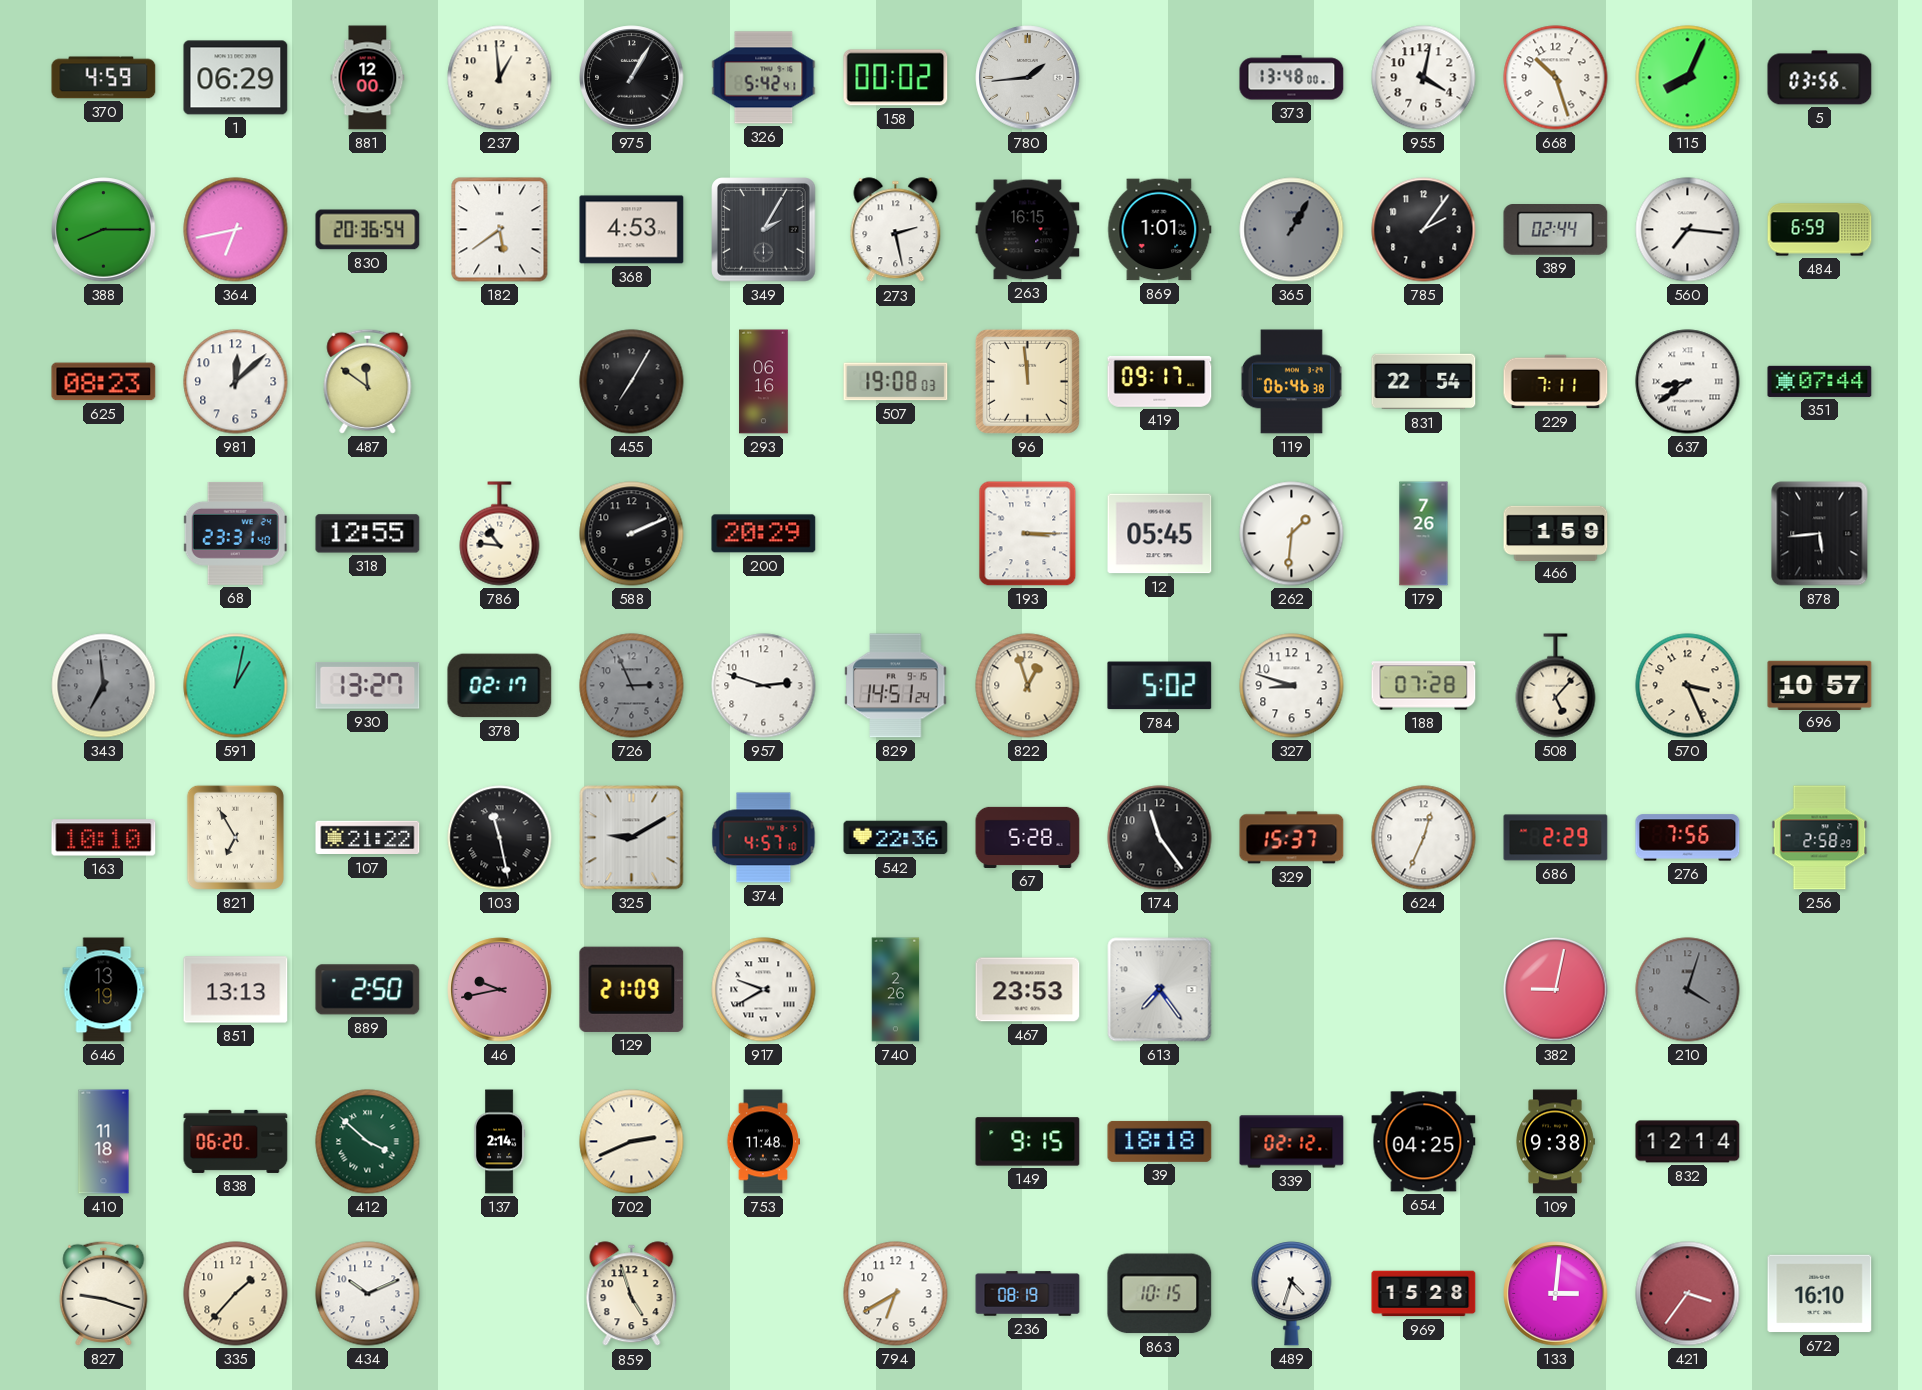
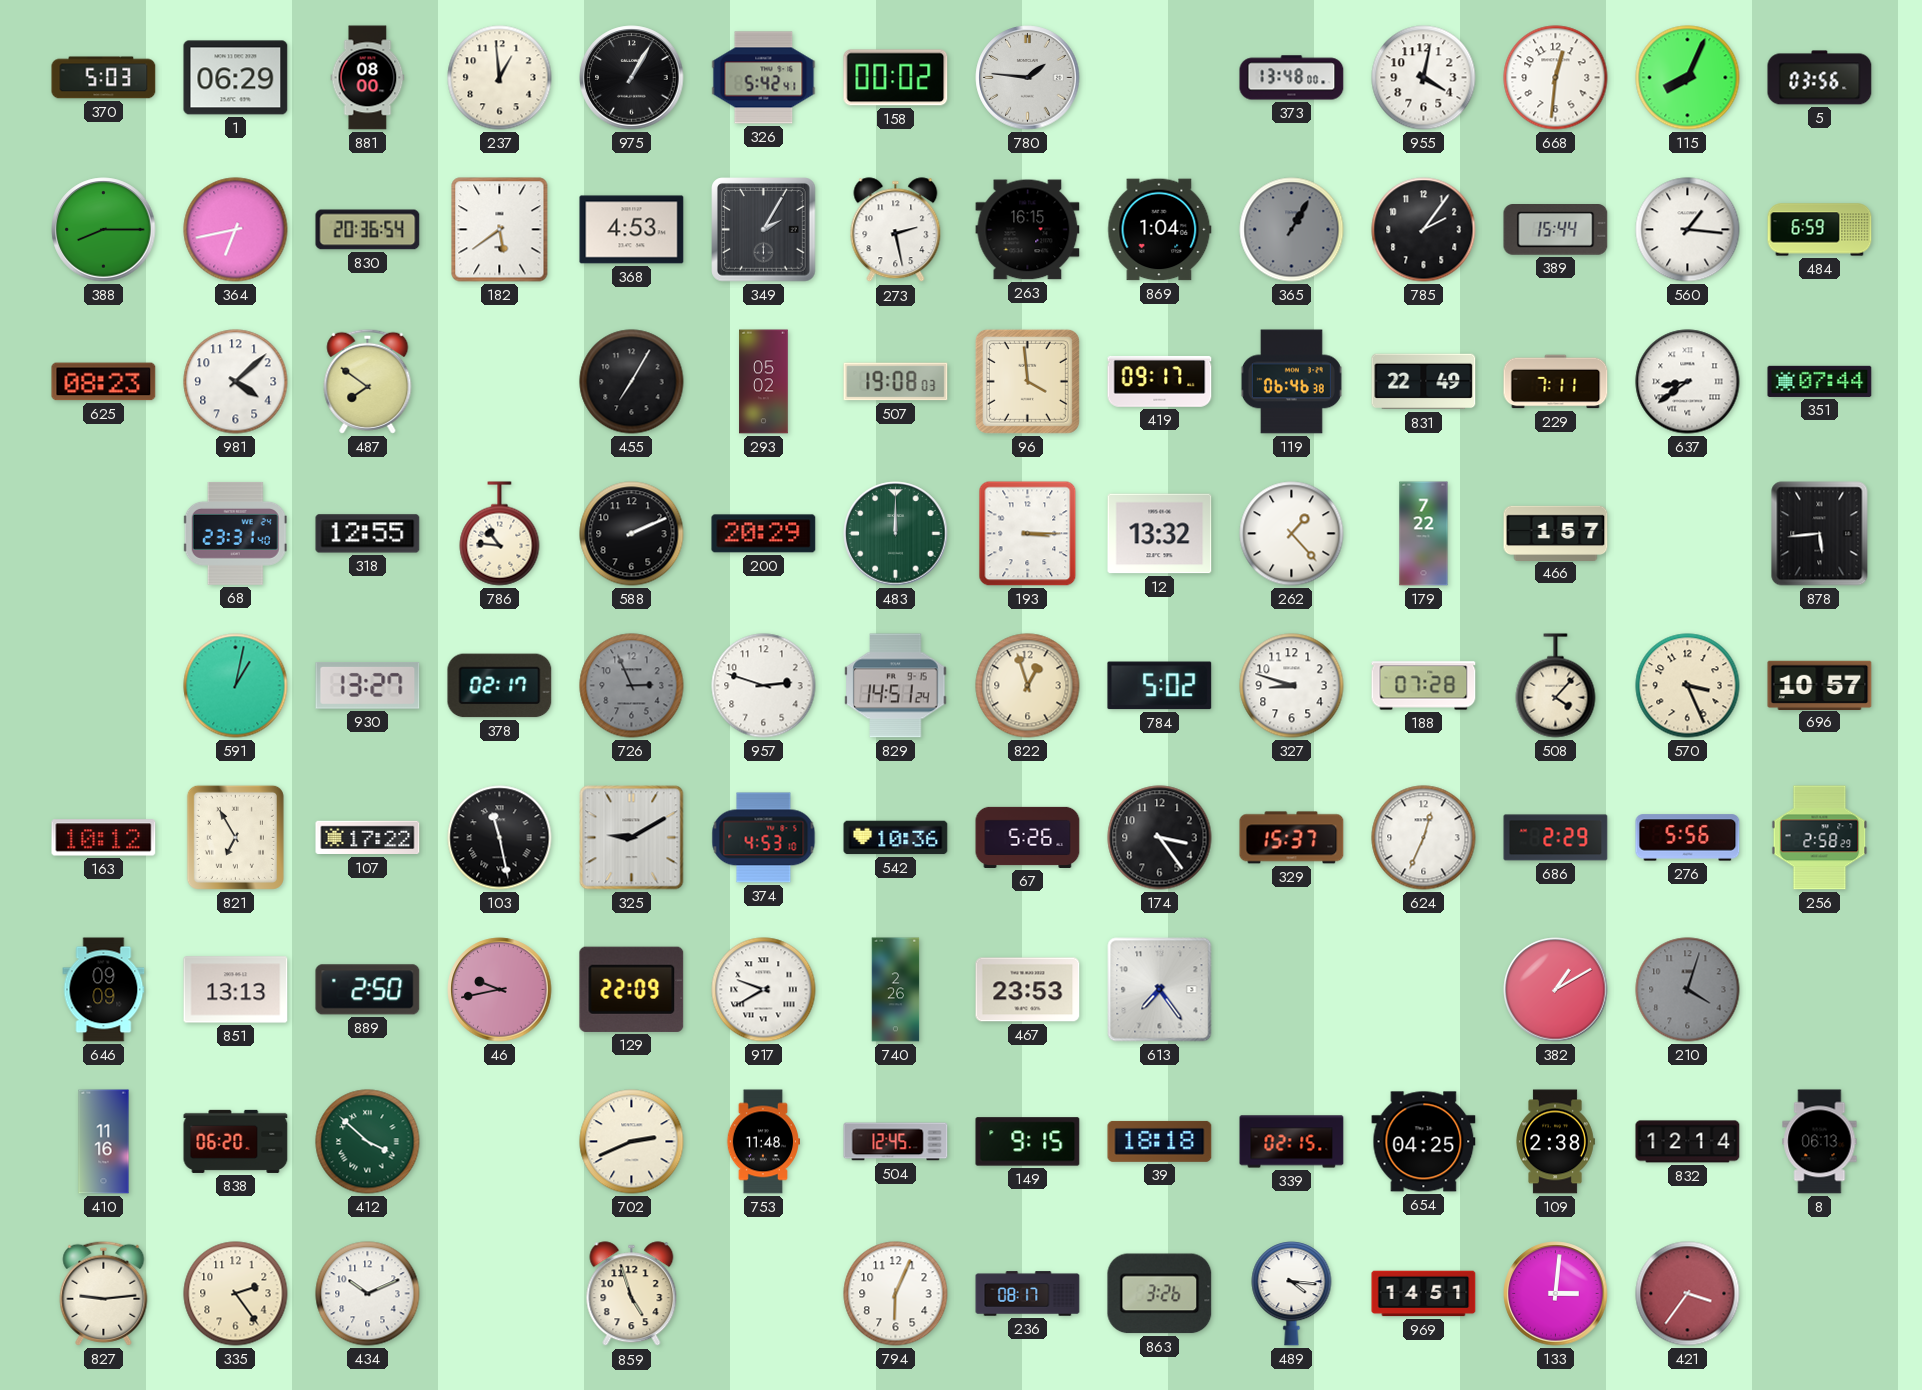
370: 4:59 -> 5:03 (104, 78)
881: 12:00 -> 08:00 (368, 78)
780: 1:44 -> 1:46 (1028, 78)
668: 10:27 -> 12:31 (1556, 78)
869: 1:01 -> 1:04 (1160, 230)
389: 02:44 -> 15:44 (1556, 230)
560: 7:16 -> 1:16 (1688, 230)
981: 12:08 -> 4:08 (236, 382)
487: 11:51 -> 7:51 (368, 381)
293: 06:16 -> 05:02 (764, 382)
96: 11:59 -> 3:59 (1027, 381)
831: 22:54 -> 22:49 (1424, 382)
483: none -> 12:00 (896, 534)
12: 05:45 -> 13:32 (1160, 534)
262: 1:31 -> 1:23 (1292, 534)
179: 7:26 -> 7:22 (1424, 534)
466: 1:59 -> 1:57 (1556, 533)
343: 6:59 -> none (104, 686)
508: 5:07 -> 4:07 (1556, 686)
163: 10:10 -> 10:12 (104, 838)
107: 21:22 -> 17:22 (368, 838)
374: 4:57 -> 4:53 (764, 838)
542: 22:36 -> 10:36 (896, 838)
67: 5:28 -> 5:26 (1028, 837)
174: 11:24 -> 3:24 (1160, 838)
276: 7:56 -> 5:56 (1688, 838)
646: 13:19 -> 09:09 (104, 990)
129: 21:09 -> 22:09 (632, 989)
382: 9:02 -> 1:10 (1556, 990)
410: 11:18 -> 11:16 (104, 1142)
137: 2:14 -> none (499, 1142)
504: none -> 12:45 (896, 1142)
339: 02:12 -> 02:15 (1292, 1142)
109: 9:38 -> 2:38 (1555, 1142)
8: none -> 06:13 (1820, 1142)
827: 9:18 -> 9:14 (104, 1293)
335: 1:37 -> 2:24 (236, 1294)
794: 6:40 -> 6:04 (896, 1294)
236: 08:19 -> 08:17 (1028, 1294)
863: 10:15 -> 3:26 (1160, 1294)
489: 4:33 -> 4:16 (1292, 1294)
969: 15:28 -> 14:51 (1424, 1294)
672: 16:10 -> none (1820, 1294)
